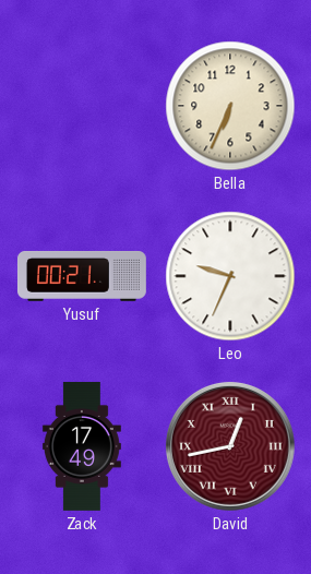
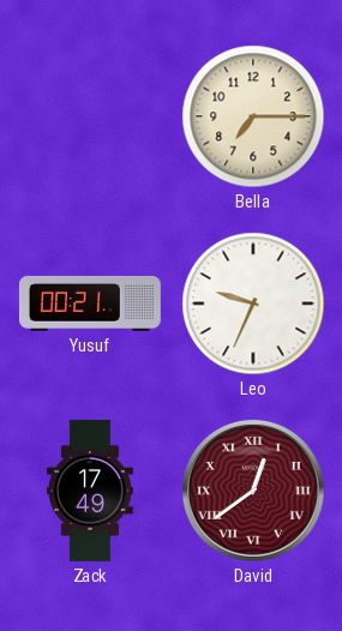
Bella: 6:34 -> 7:15 (253, 116)
David: 12:43 -> 12:39 (253, 491)
